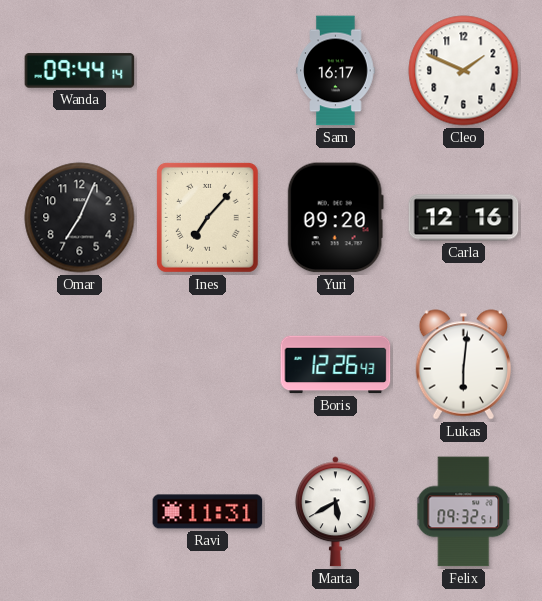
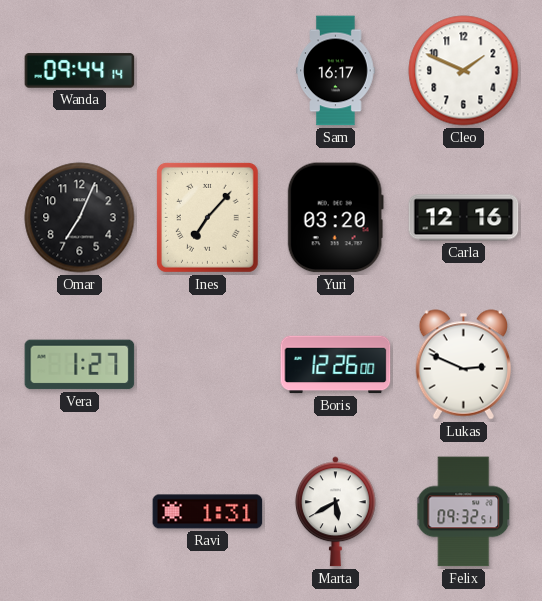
Yuri: 09:20 -> 03:20 (335, 218)
Vera: none -> 1:27 (80, 365)
Boris: 12:26:43 -> 12:26:00 (336, 365)
Lukas: 6:01 -> 2:49 (463, 365)
Ravi: 11:31 -> 1:31 (208, 512)
